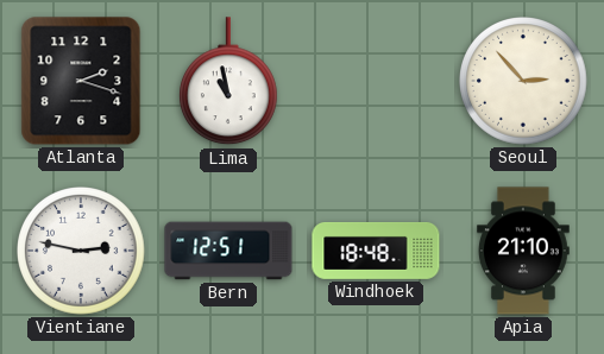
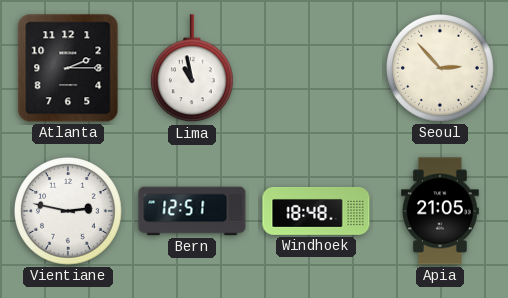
Atlanta: 2:18 -> 2:15 (68, 68)
Apia: 21:10 -> 21:05 (441, 211)
